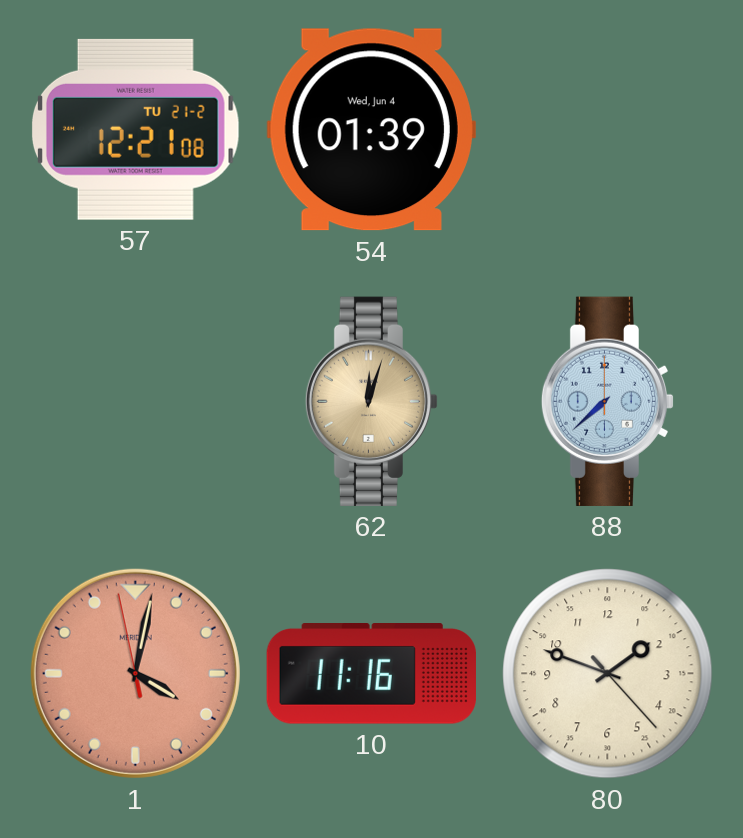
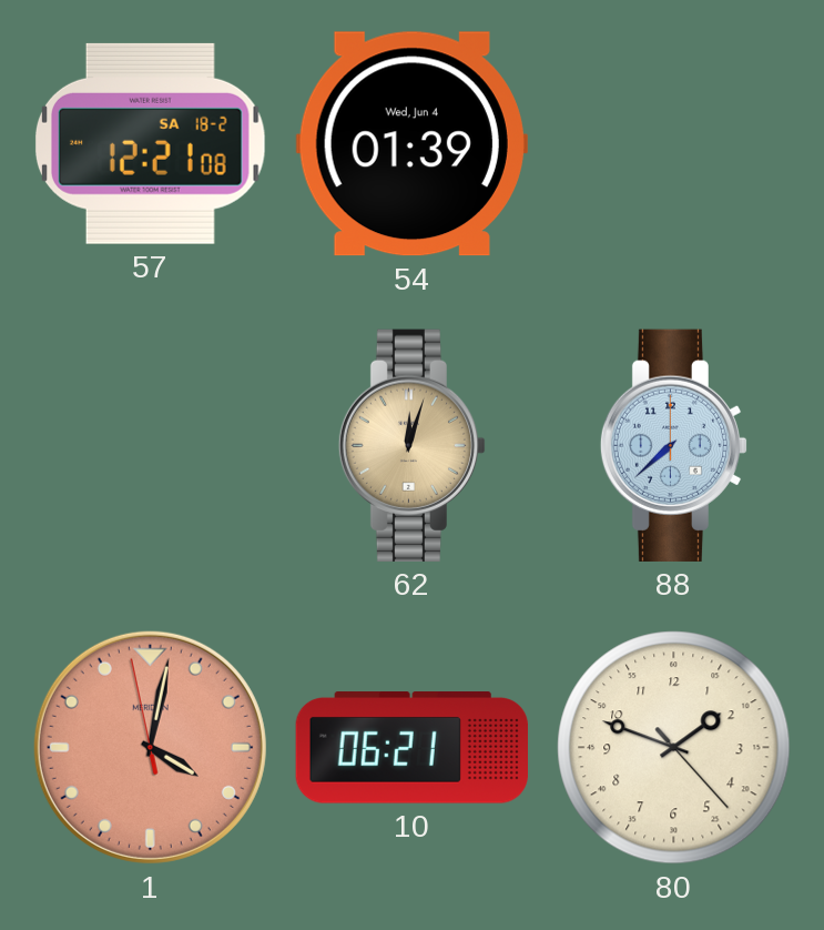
57 date: TU 21-2 -> SA 18-2 (150, 143)
10: 11:16 -> 06:21 (411, 748)
